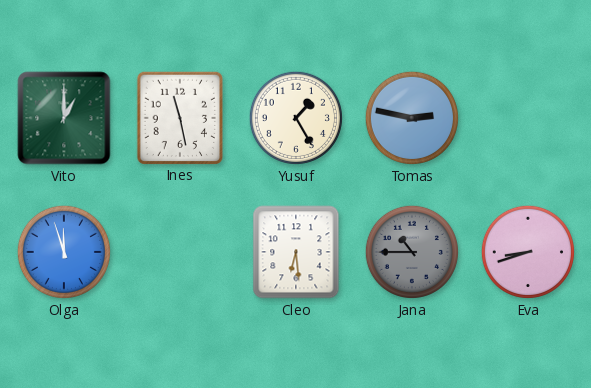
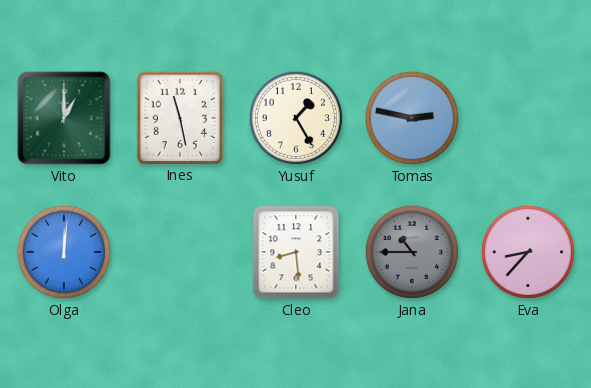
Olga: 11:57 -> 12:01 (63, 252)
Cleo: 6:29 -> 8:29 (296, 252)
Eva: 8:42 -> 8:37 (527, 252)
